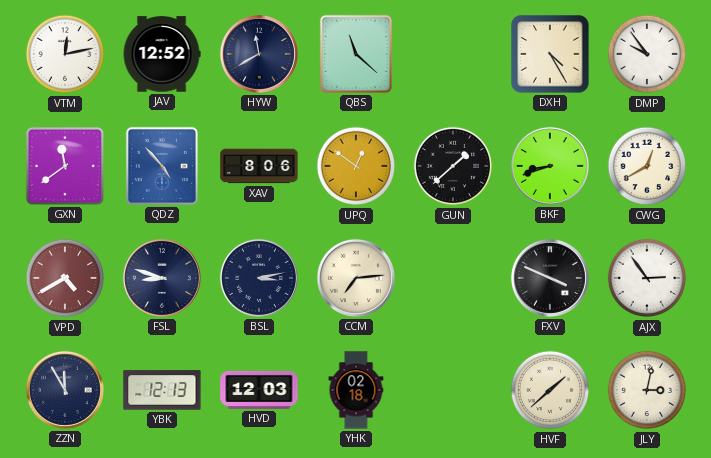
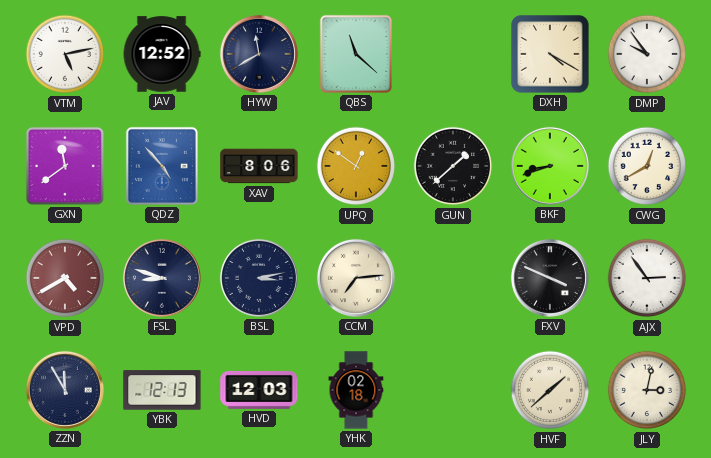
VTM: 12:13 -> 5:13 (65, 54)
DXH: 4:25 -> 4:20 (550, 54)
